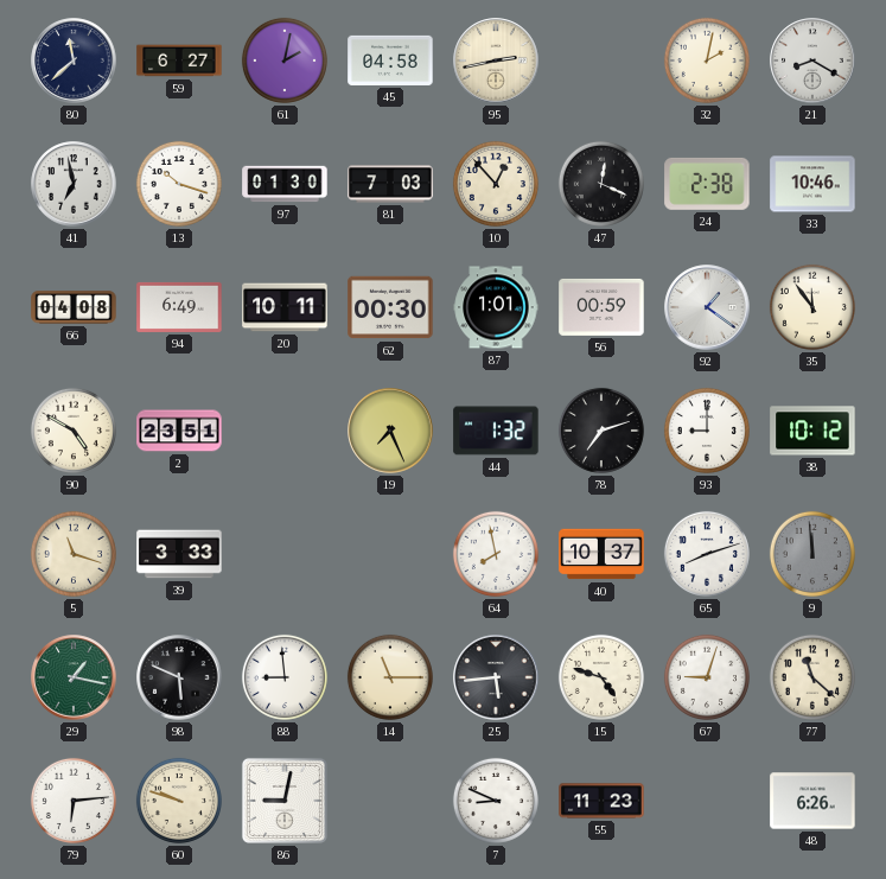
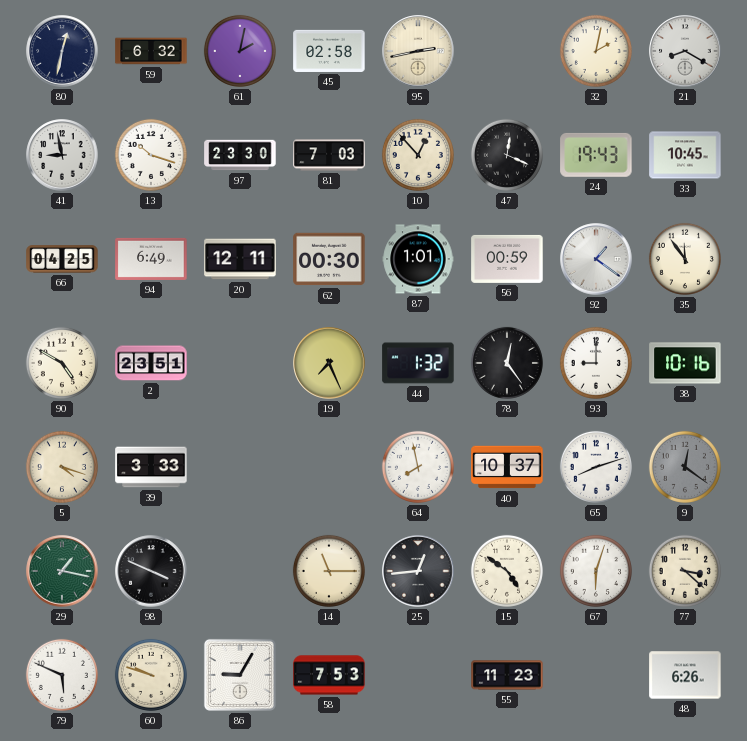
80: 11:38 -> 12:32 (62, 51)
59: 6:27 -> 6:32 (151, 51)
45: 04:58 -> 02:58 (329, 51)
41: 6:58 -> 8:58 (62, 155)
97: 01:30 -> 23:30 (240, 155)
24: 2:38 -> 19:43 (596, 155)
33: 10:46 -> 10:45 (685, 155)
66: 04:08 -> 04:25 (62, 259)
20: 10:11 -> 12:11 (240, 259)
78: 7:12 -> 12:24 (507, 363)
38: 10:12 -> 10:16 (685, 363)
5: 11:18 -> 4:18 (62, 467)
9: 11:59 -> 12:21 (685, 467)
98: 5:49 -> 3:49 (151, 571)
88: 8:59 -> none (285, 677)
25: 5:44 -> 12:44 (418, 571)
15: 4:48 -> 4:51 (507, 571)
67: 9:03 -> 6:03 (596, 571)
77: 11:22 -> 3:22 (685, 571)
79: 6:14 -> 5:49 (62, 675)
86: 9:02 -> 9:05 (240, 675)
58: none -> 7:53 (329, 675)
7: 8:49 -> none (496, 801)
